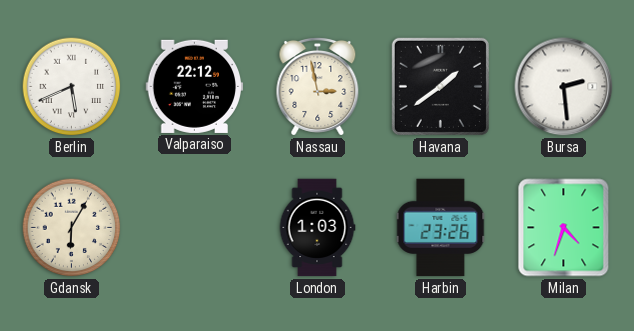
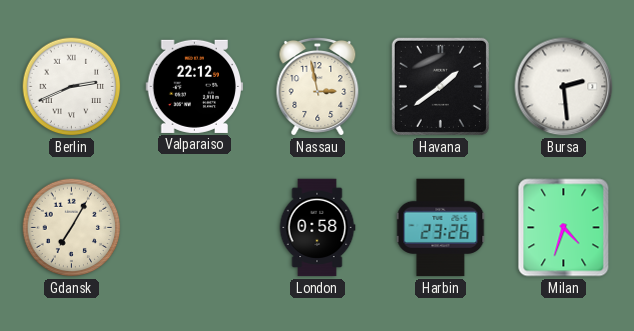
Berlin: 5:41 -> 2:41 (72, 87)
Gdansk: 6:05 -> 7:05 (72, 228)
London: 1:03 -> 0:58 (317, 228)
